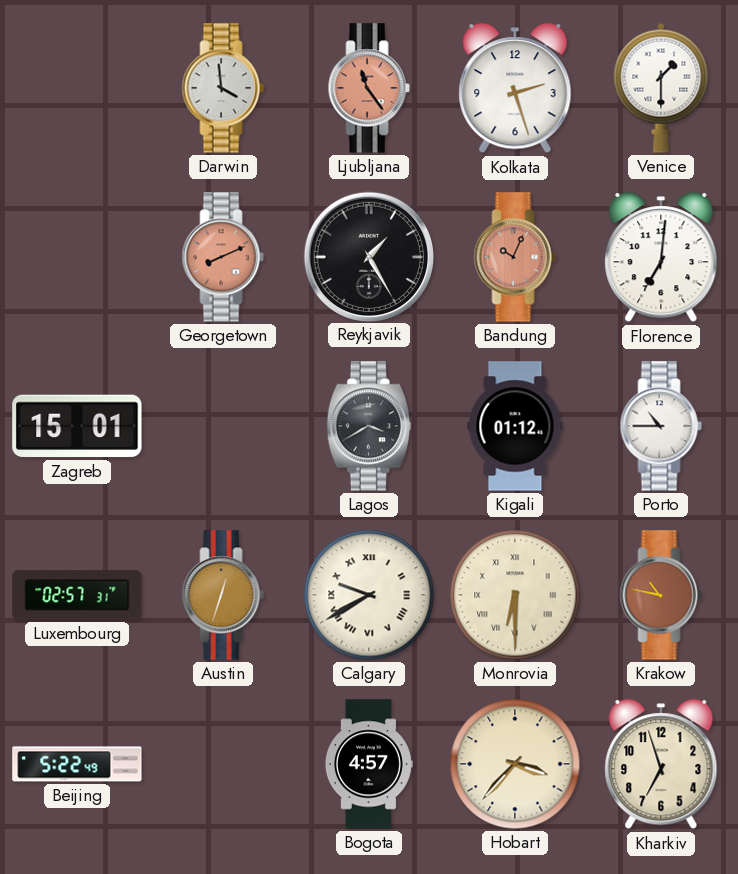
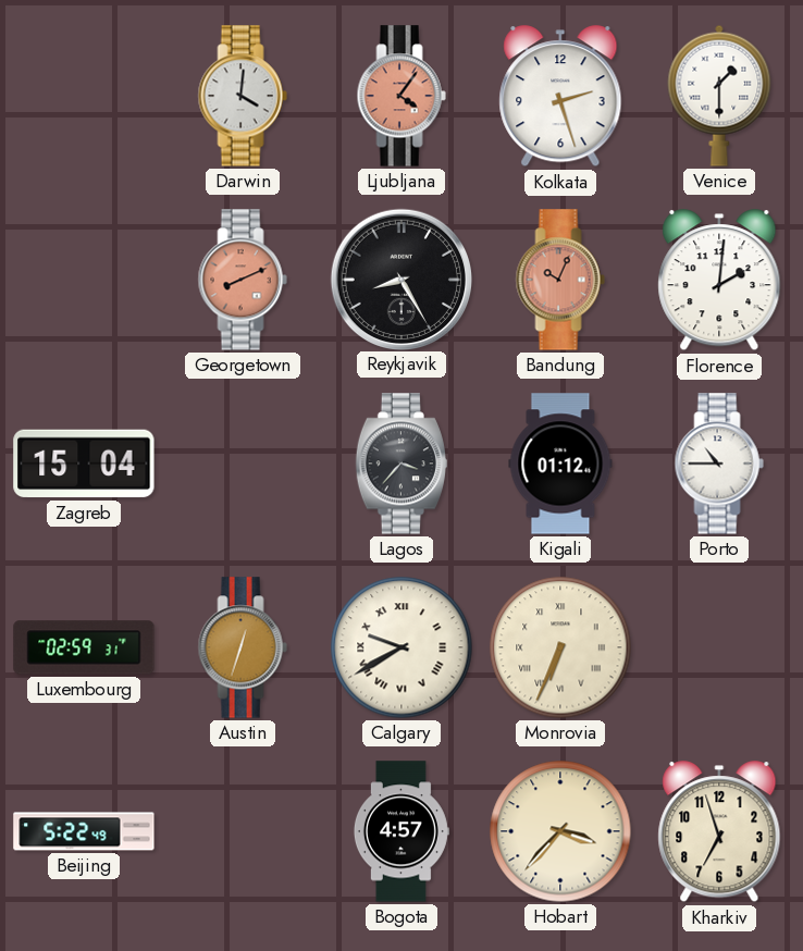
Darwin: 3:59 -> 4:01 (243, 96)
Ljubljana: 11:24 -> 4:06 (401, 96)
Reykjavik: 1:25 -> 8:25 (400, 279)
Florence: 7:01 -> 2:01 (719, 281)
Zagreb: 15:01 -> 15:04 (84, 464)
Lagos: 3:40 -> 3:37 (400, 464)
Luxembourg: 02:57 -> 02:59 (84, 647)
Monrovia: 6:30 -> 6:34 (560, 647)
Krakow: 10:47 -> none (661, 595)
